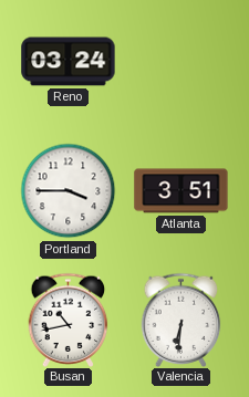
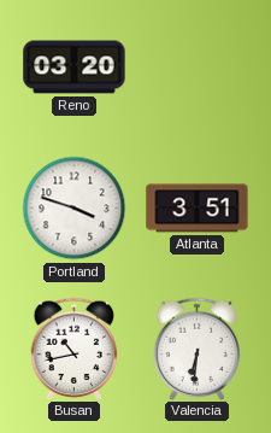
Reno: 03:24 -> 03:20 (75, 68)
Portland: 3:45 -> 3:48 (75, 209)
